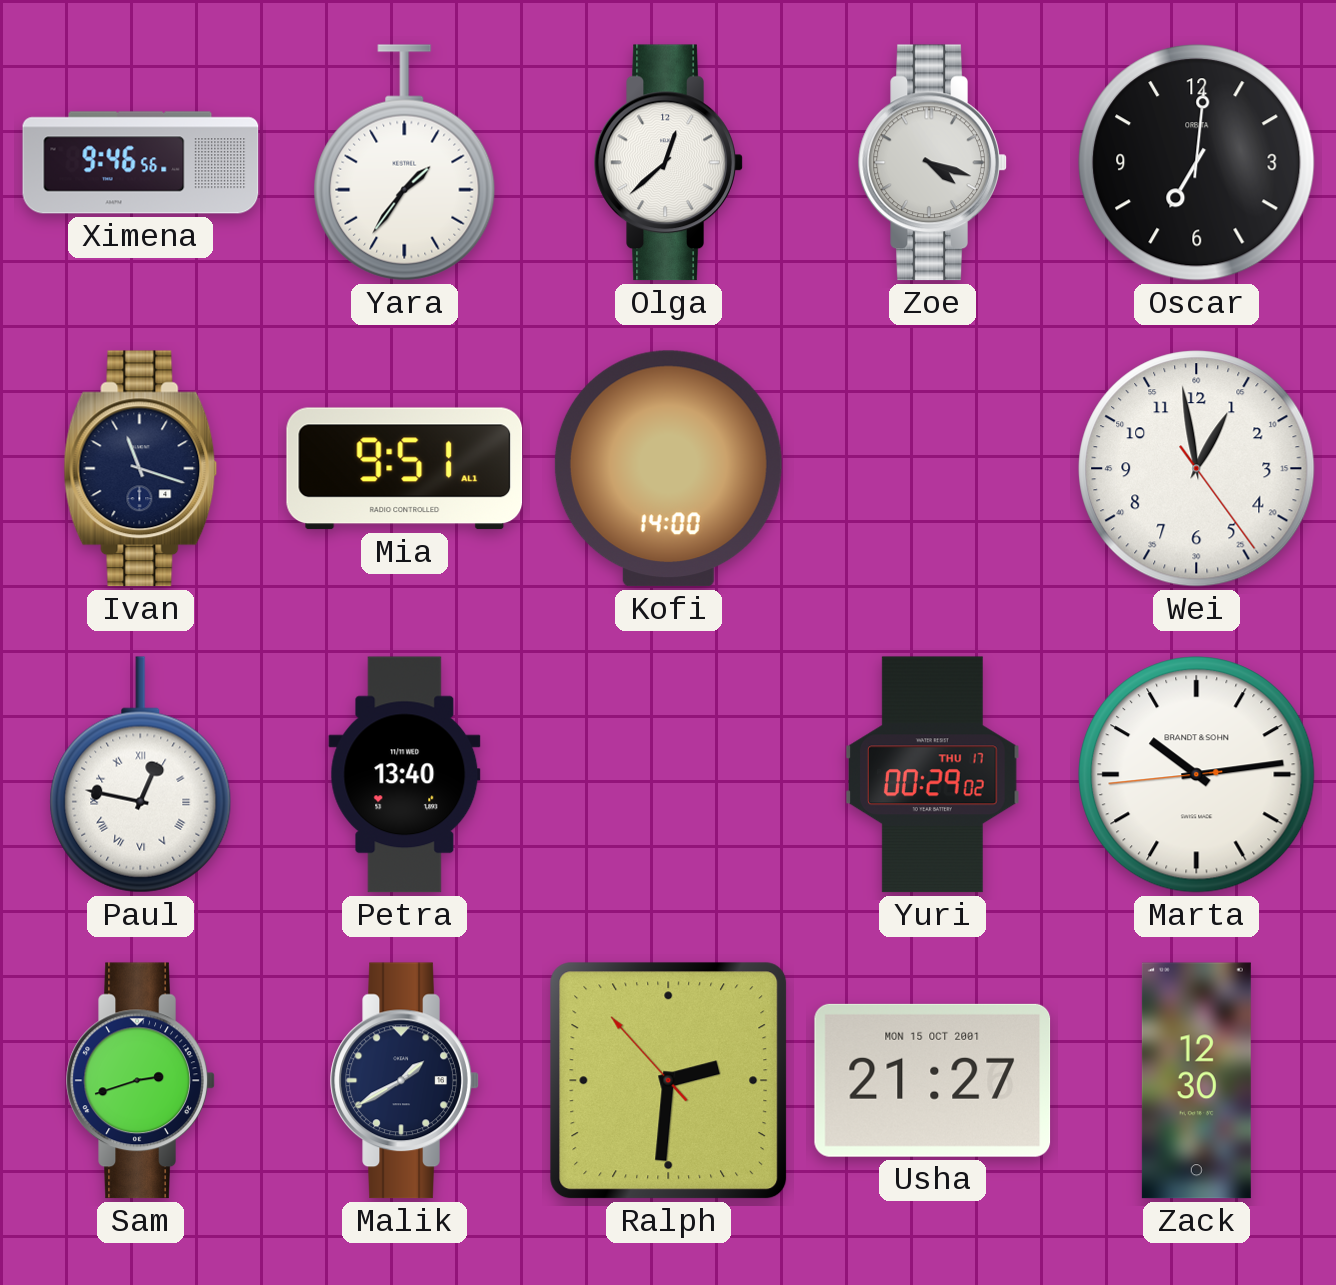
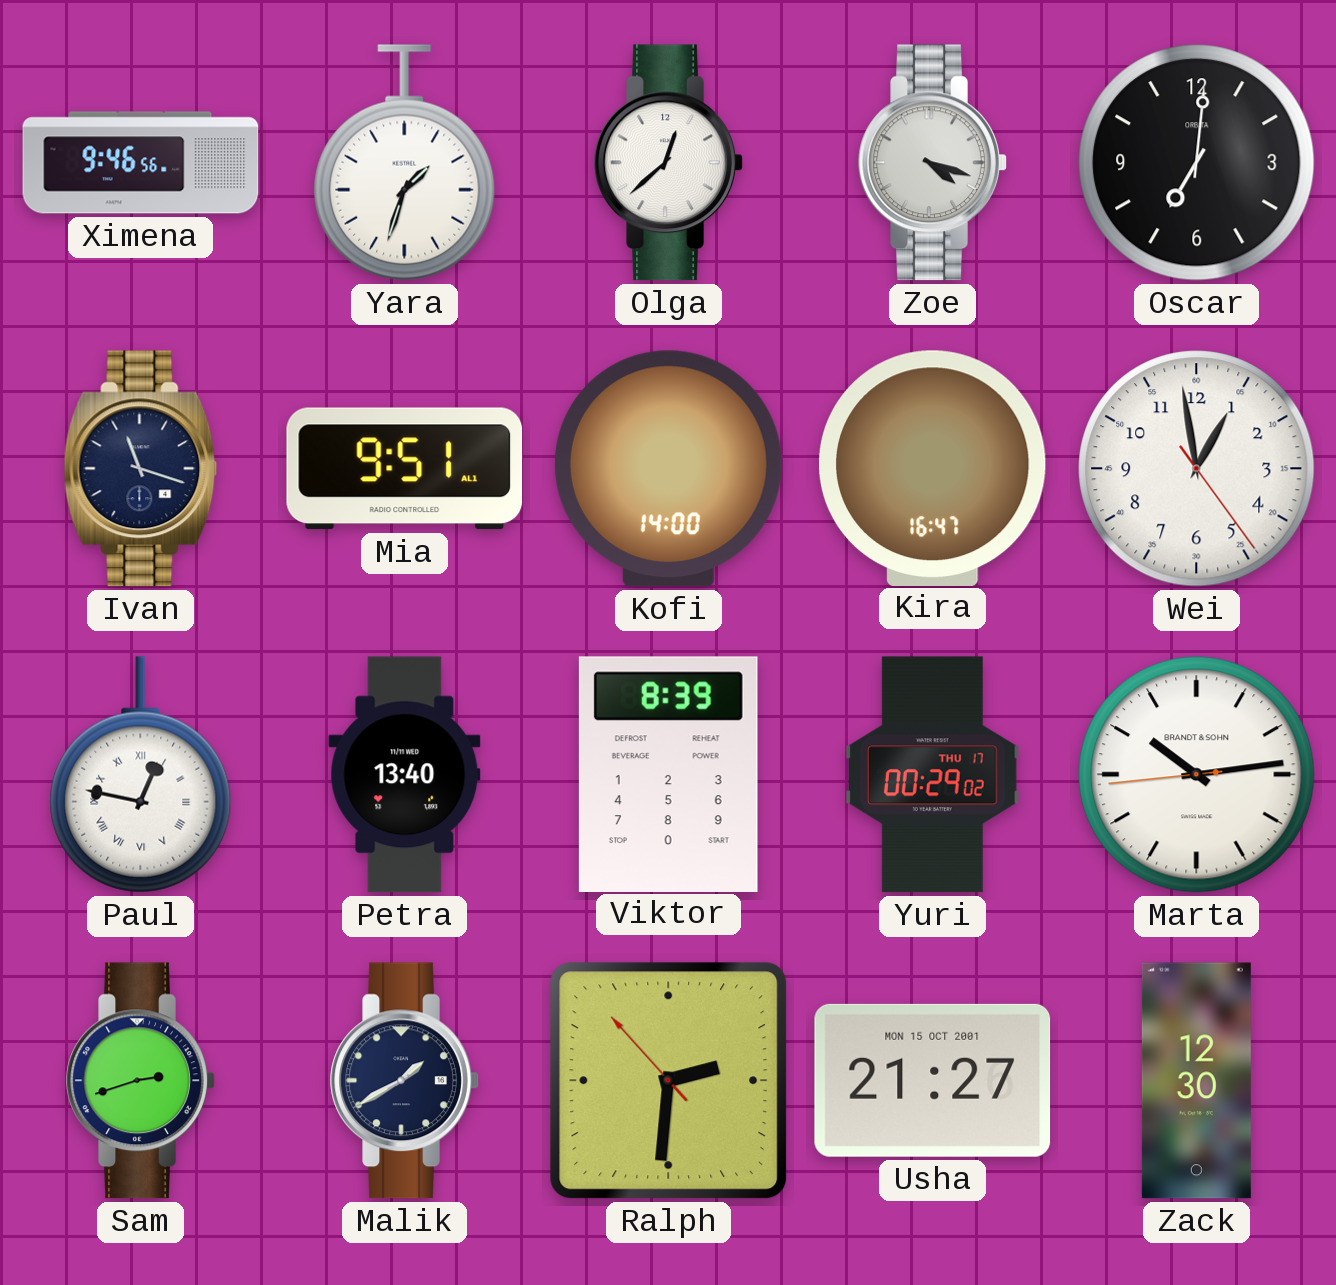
Yara: 1:36 -> 1:33 (405, 163)
Kira: none -> 16:47 (932, 468)
Viktor: none -> 8:39 (668, 774)
